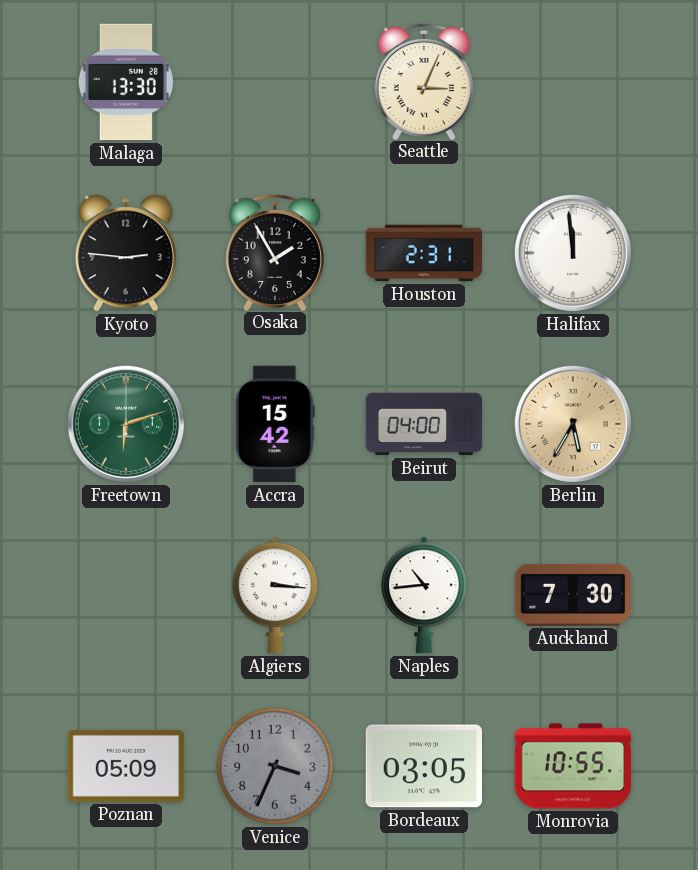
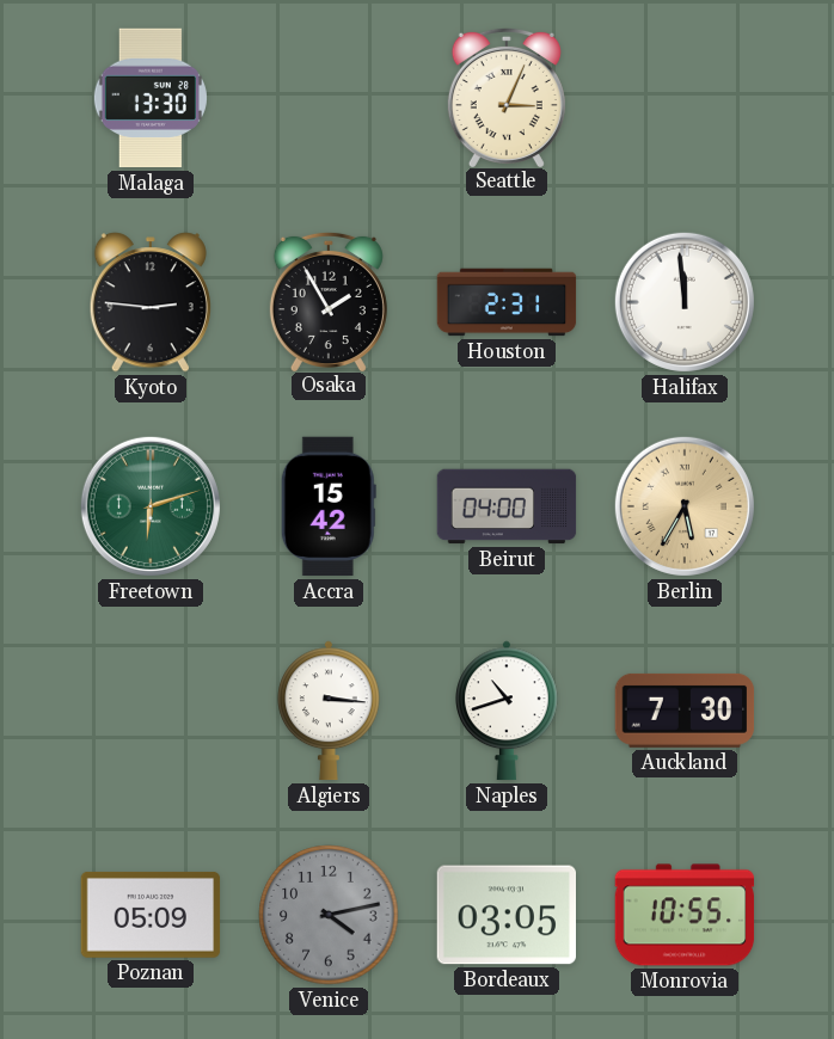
Naples: 10:44 -> 10:42 (508, 711)
Venice: 3:34 -> 4:13 (329, 915)
